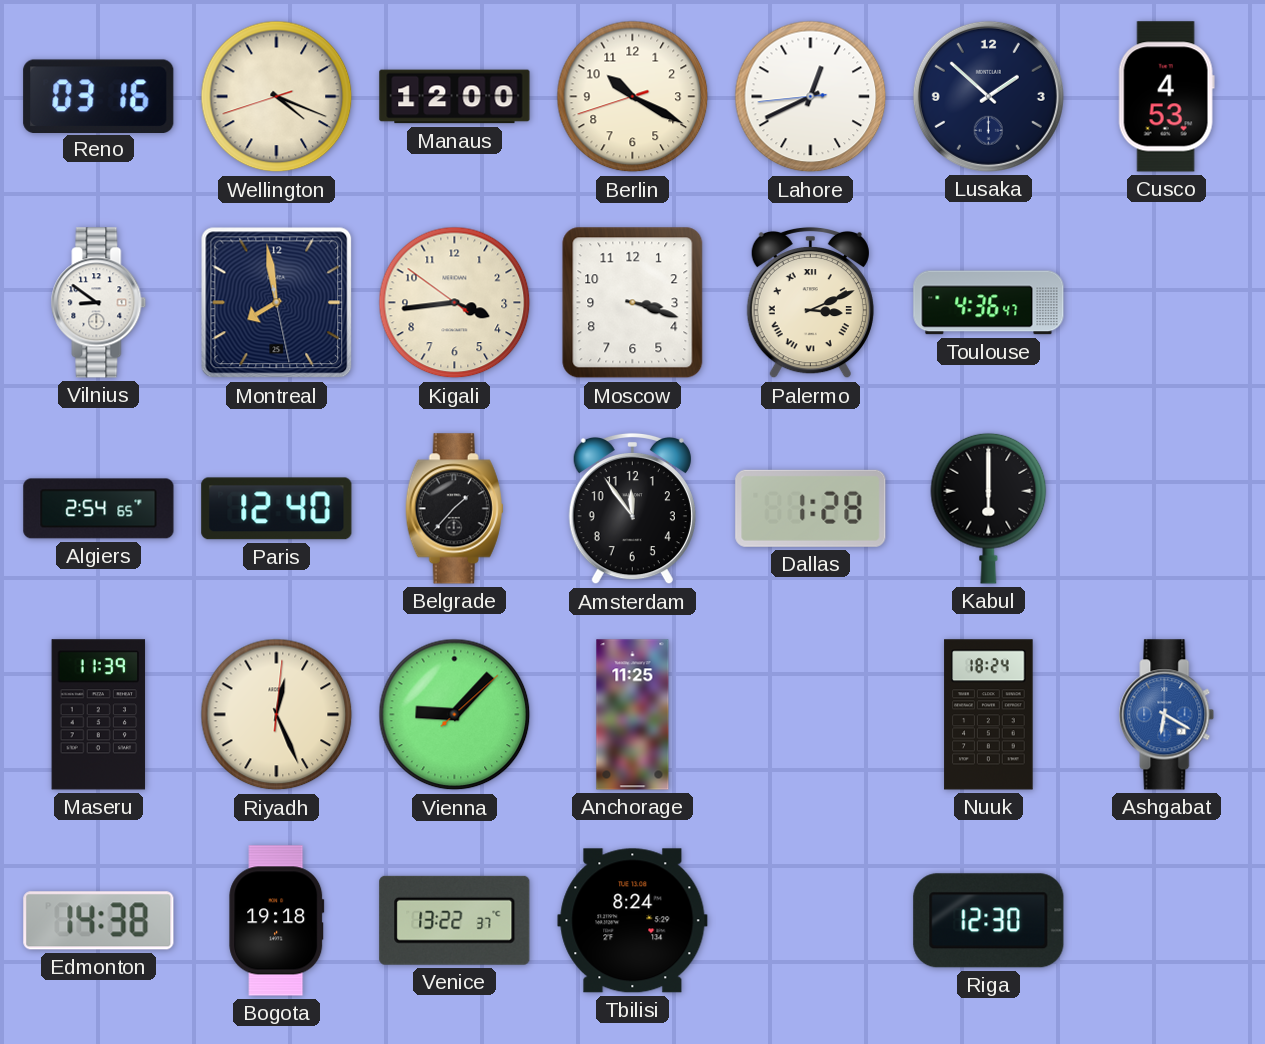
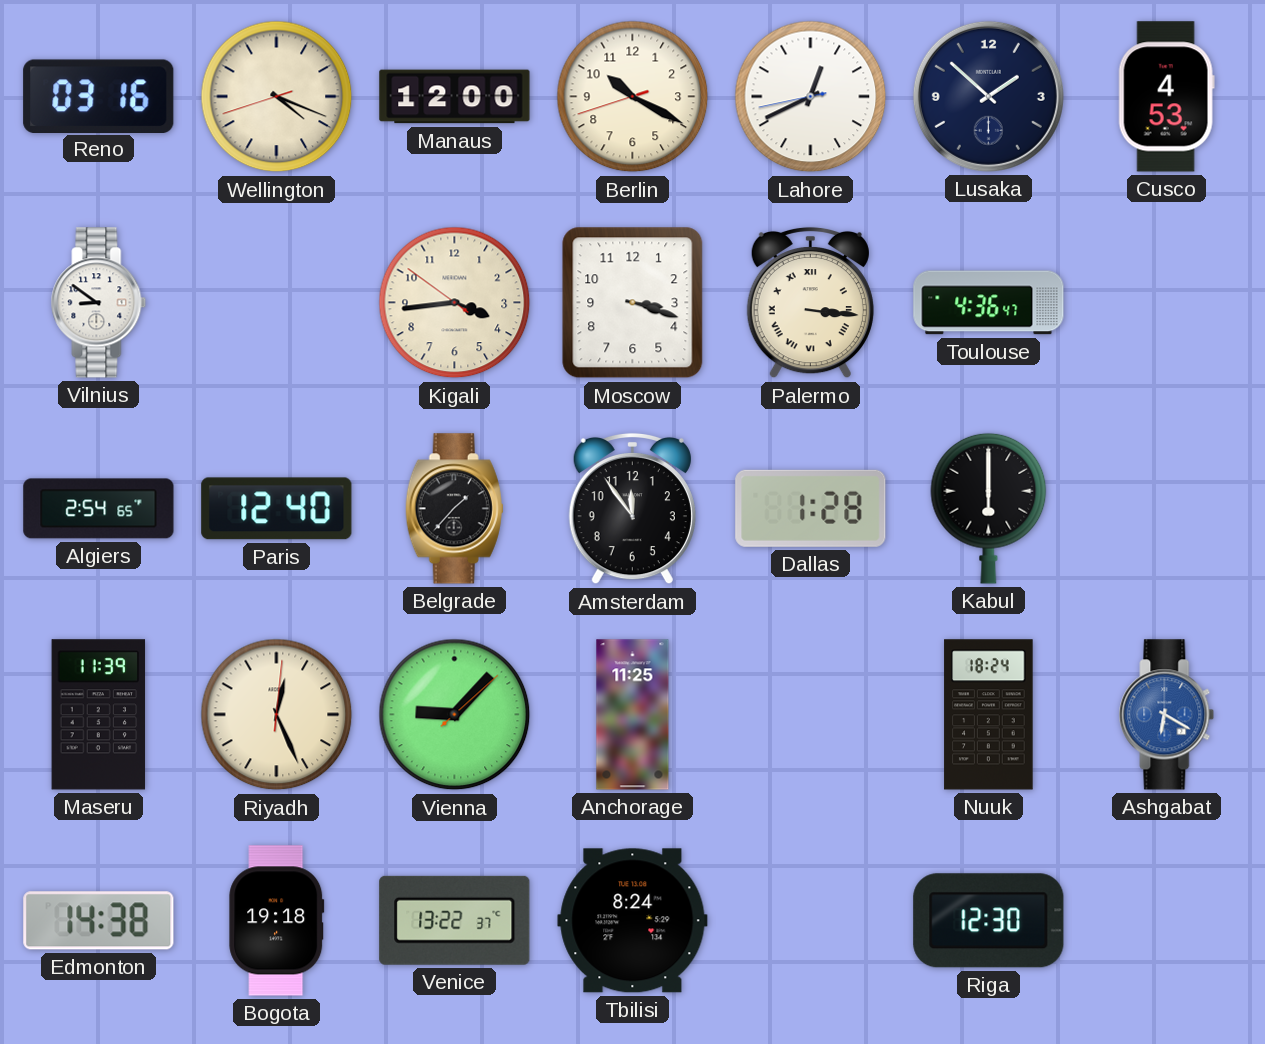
Lahore: 12:40:44 -> 12:40:43 (811, 97)
Montreal: 7:58 -> none (277, 303)
Palermo: 3:11 -> 3:16 (810, 303)
